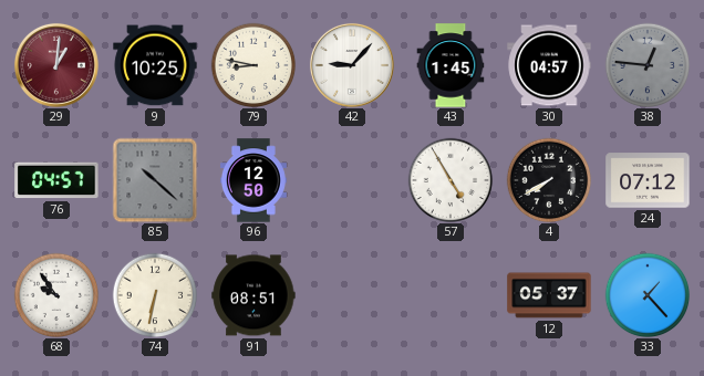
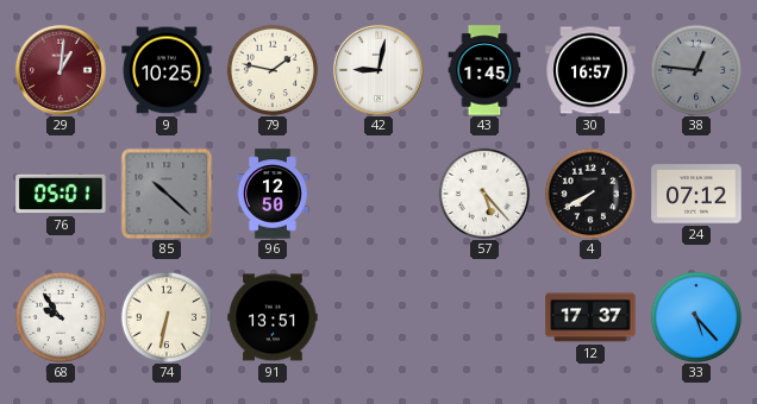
79: 8:47 -> 1:47 (273, 70)
42: 9:07 -> 9:02 (378, 70)
30: 04:57 -> 16:57 (590, 70)
76: 04:57 -> 05:01 (61, 194)
57: 4:55 -> 5:23 (484, 194)
91: 08:51 -> 13:51 (273, 317)
12: 05:37 -> 17:37 (590, 317)
33: 1:23 -> 5:23 (696, 317)
